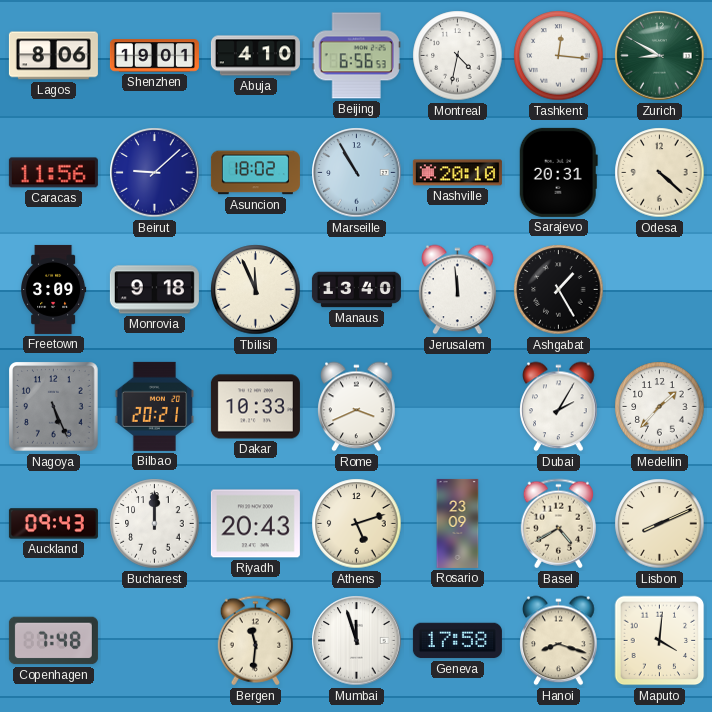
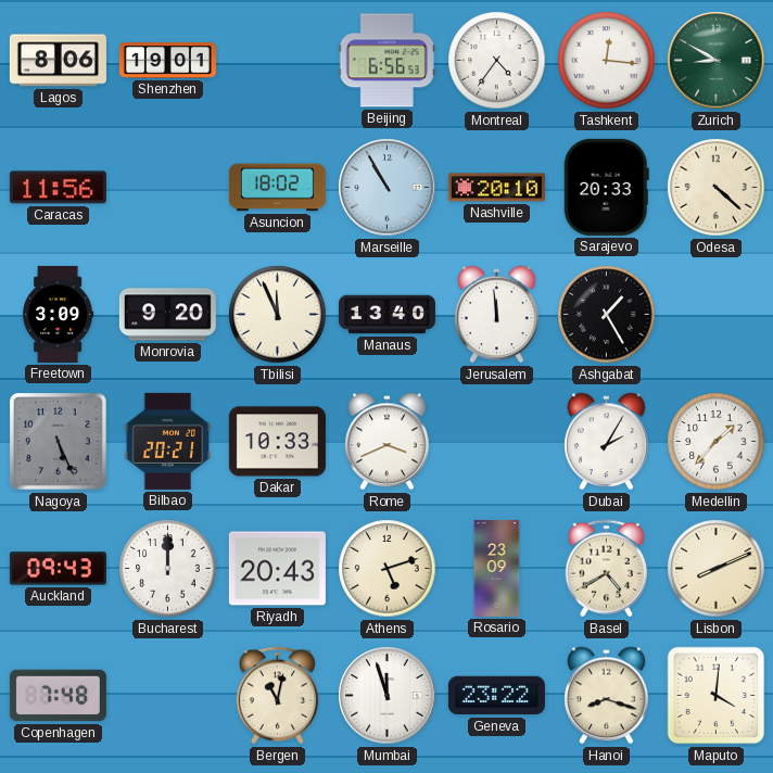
Abuja: 4:10 -> none (255, 56)
Montreal: 4:32 -> 4:36 (497, 61)
Beirut: 9:08 -> none (155, 173)
Sarajevo: 20:31 -> 20:33 (606, 187)
Monrovia: 9:18 -> 9:20 (167, 315)
Bergen: 11:31 -> 11:02 (277, 696)
Geneva: 17:58 -> 23:22 (496, 696)
